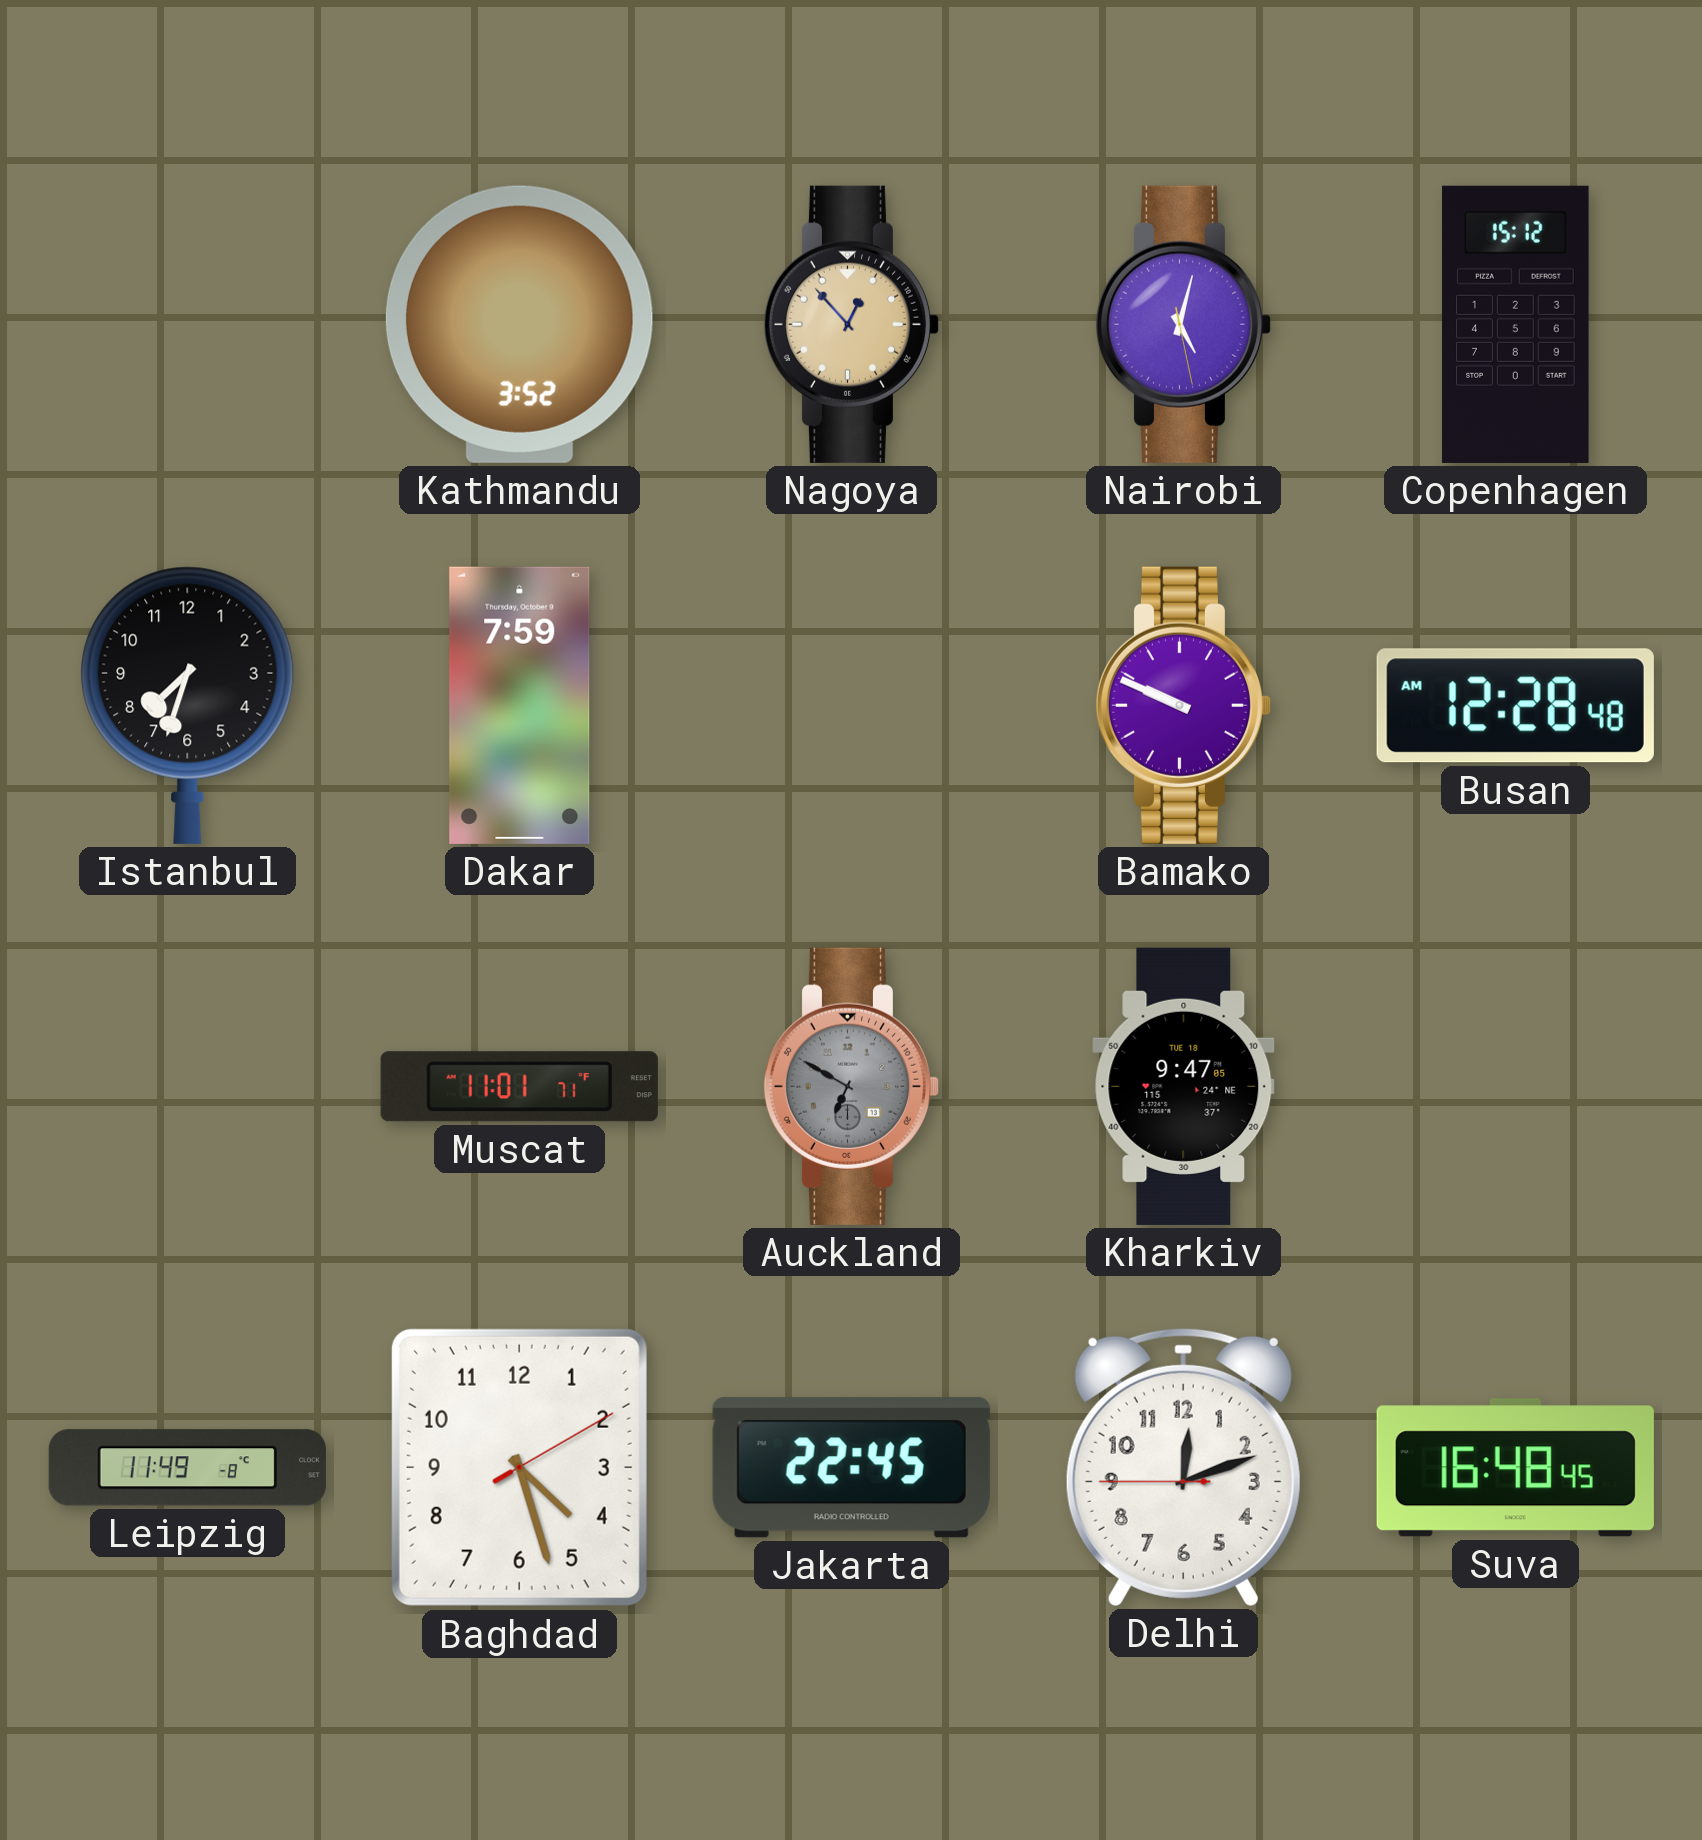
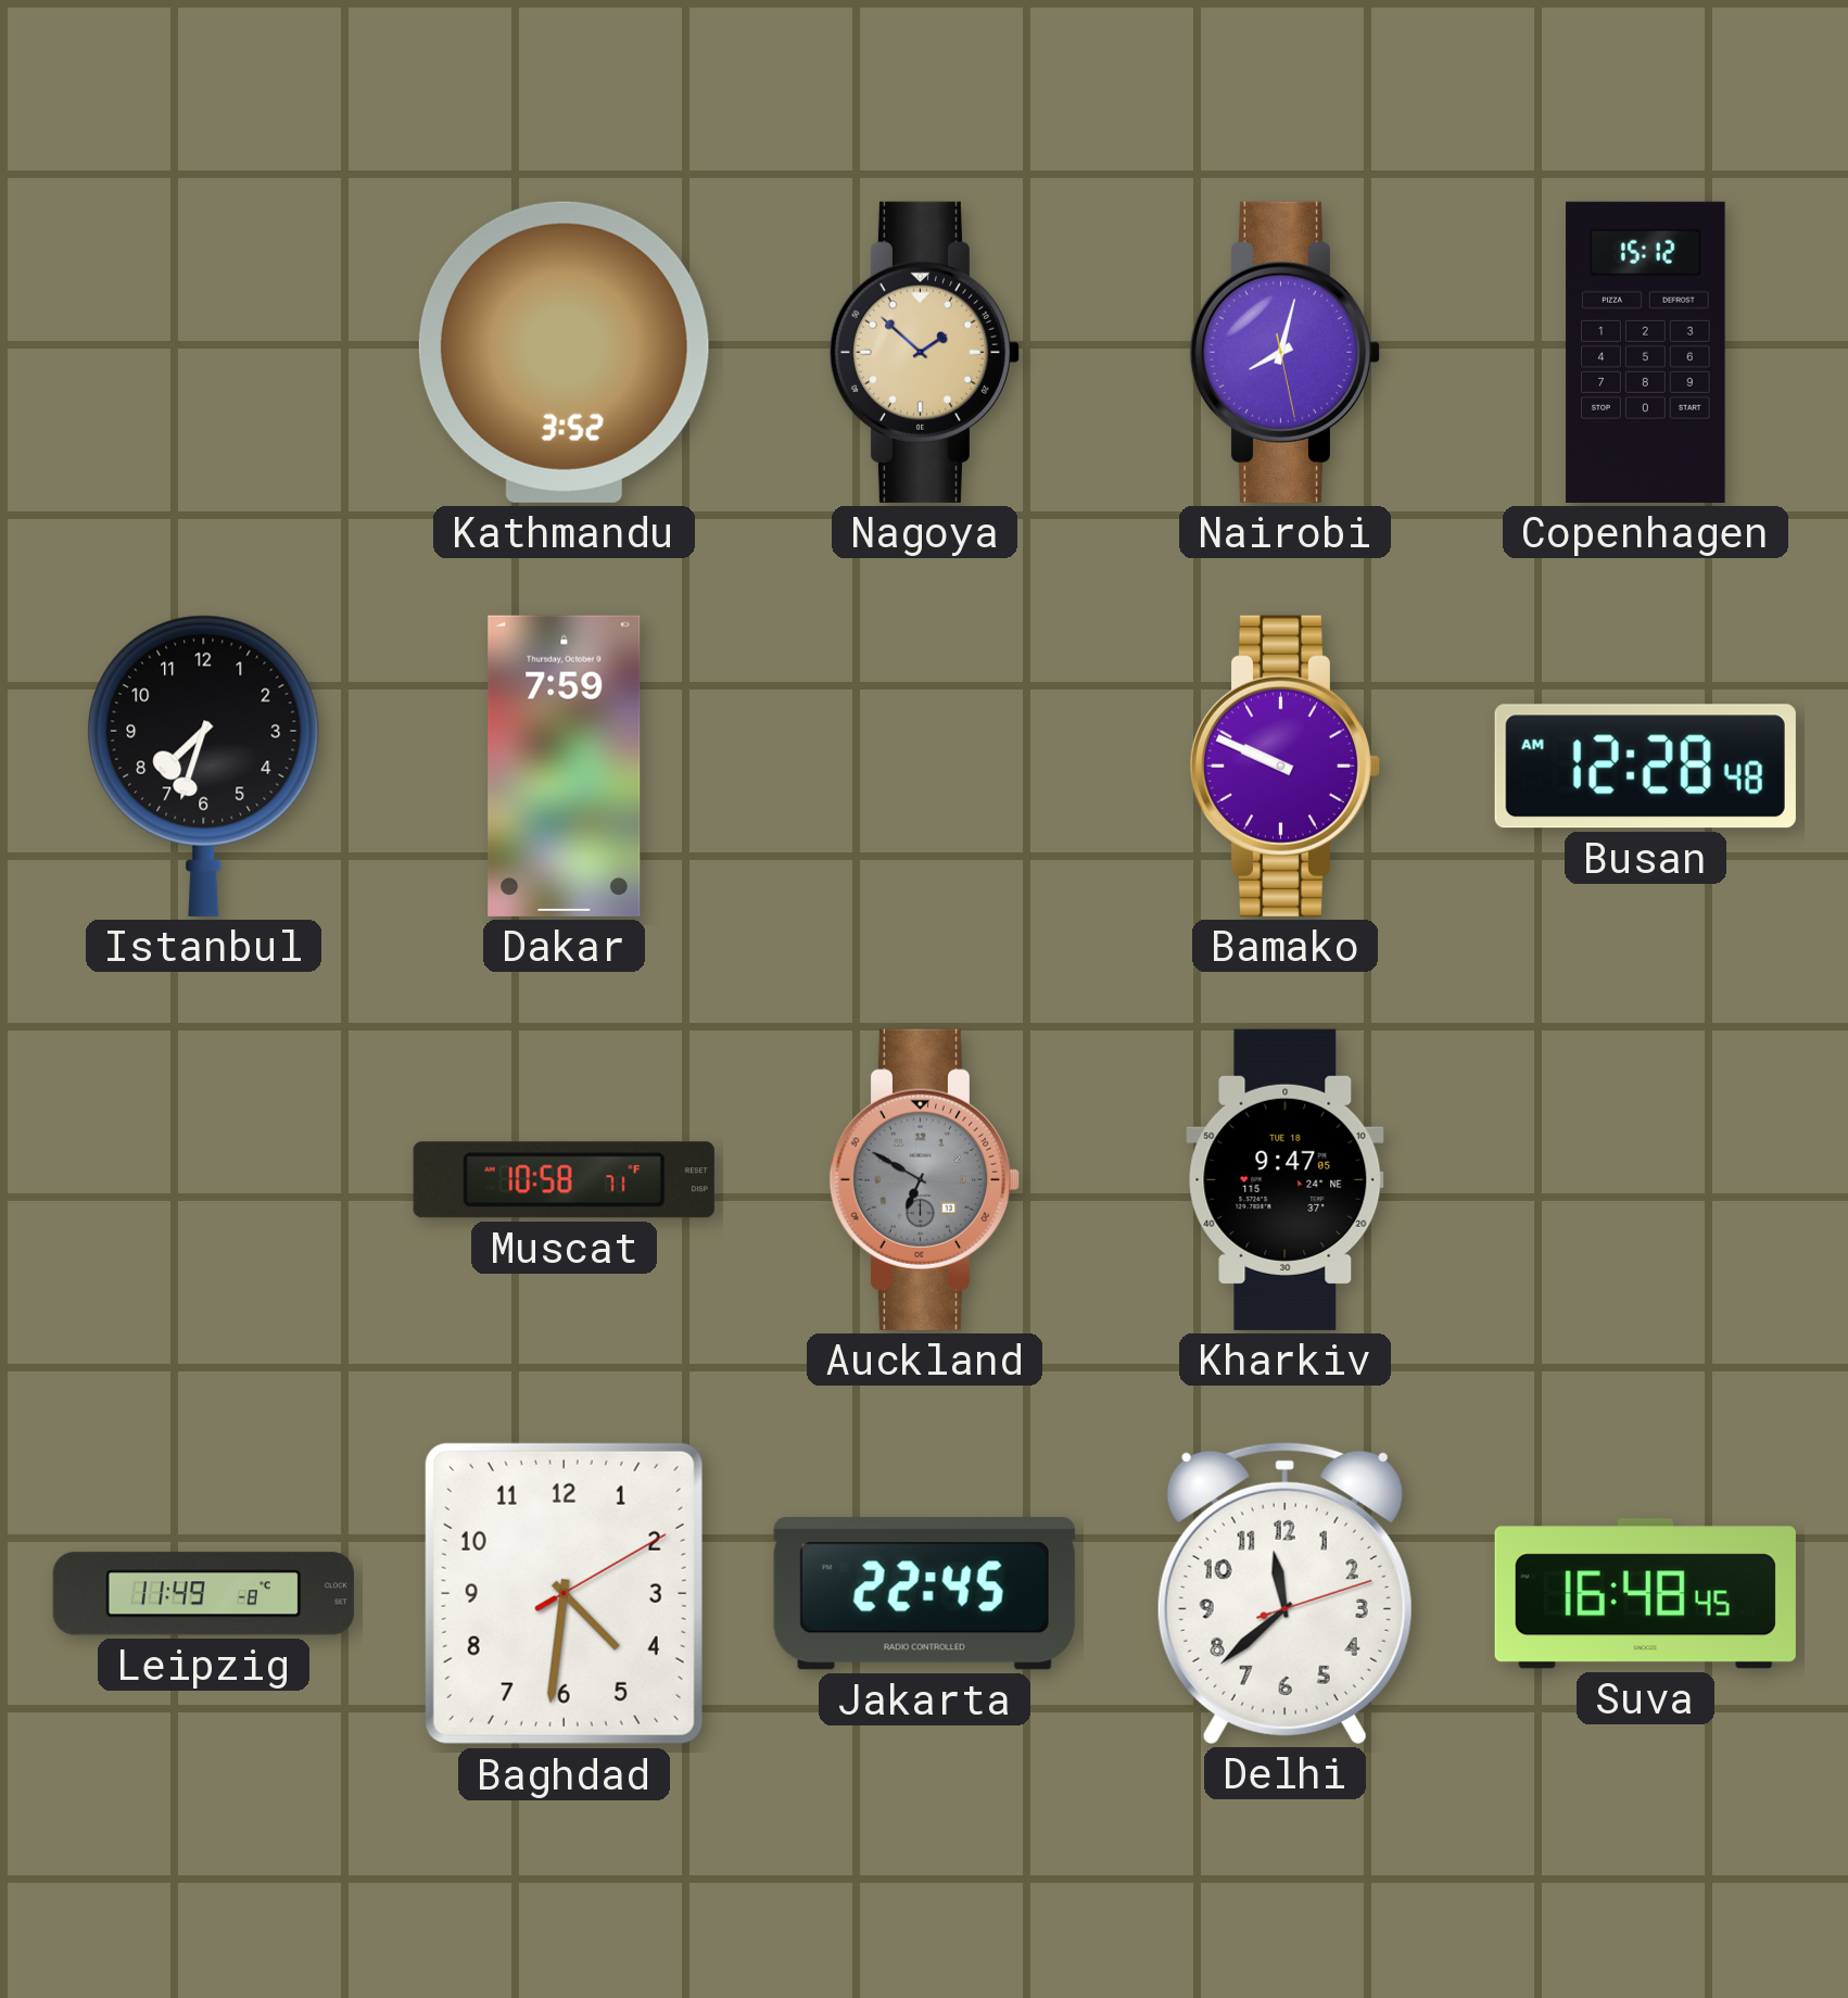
Nagoya: 12:53 -> 1:52 (925, 352)
Nairobi: 5:02 -> 8:02 (1286, 352)
Muscat: 11:01 -> 10:58 (564, 1180)
Baghdad: 4:27 -> 4:31 (564, 1593)
Delhi: 12:11 -> 11:38 (1284, 1593)
